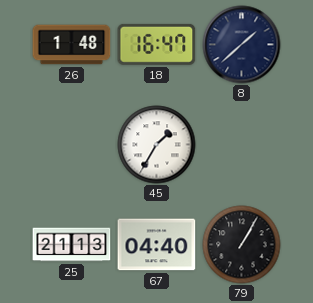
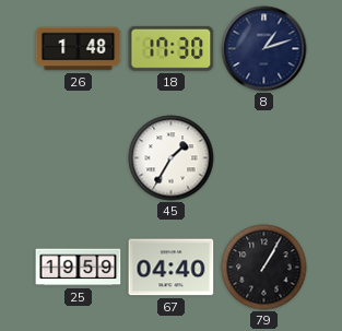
18: 16:47 -> 17:30 (172, 48)
8: 1:38 -> 1:12 (264, 49)
25: 21:13 -> 19:59 (79, 268)
